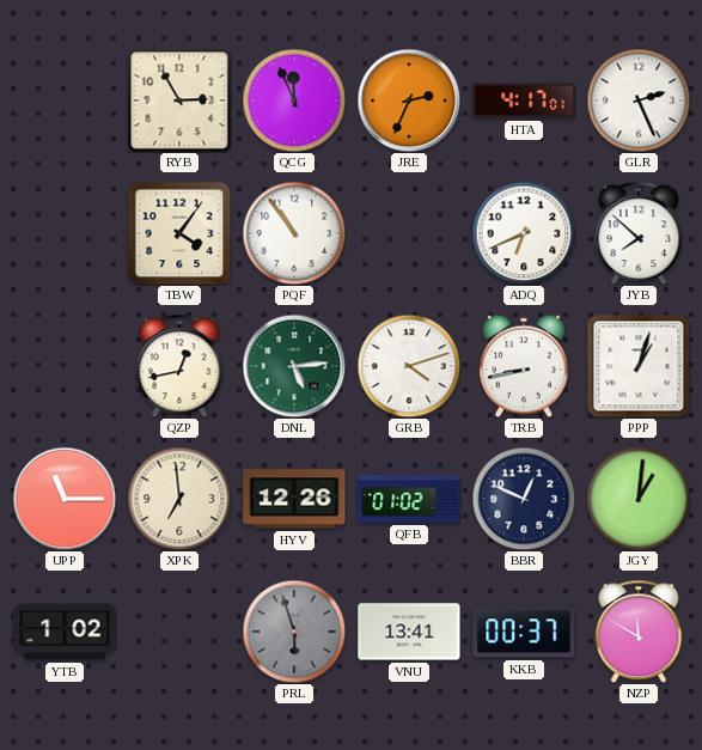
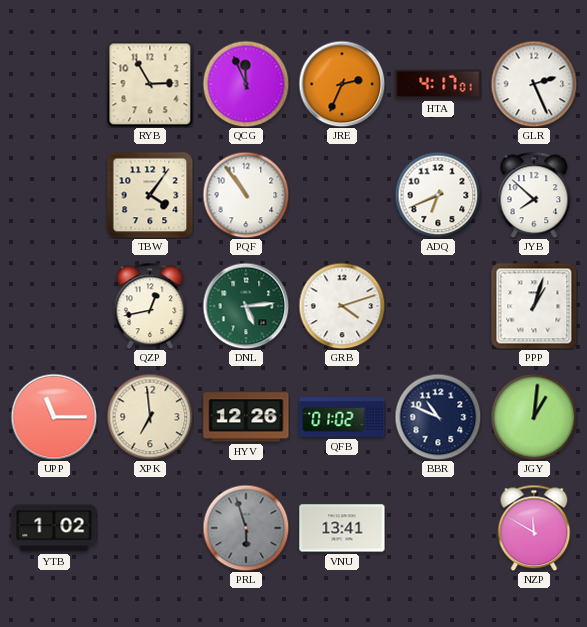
TRB: 8:43 -> none (525, 366)
BBR: 12:49 -> 10:49 (438, 417)
KKB: 00:37 -> none (524, 632)
